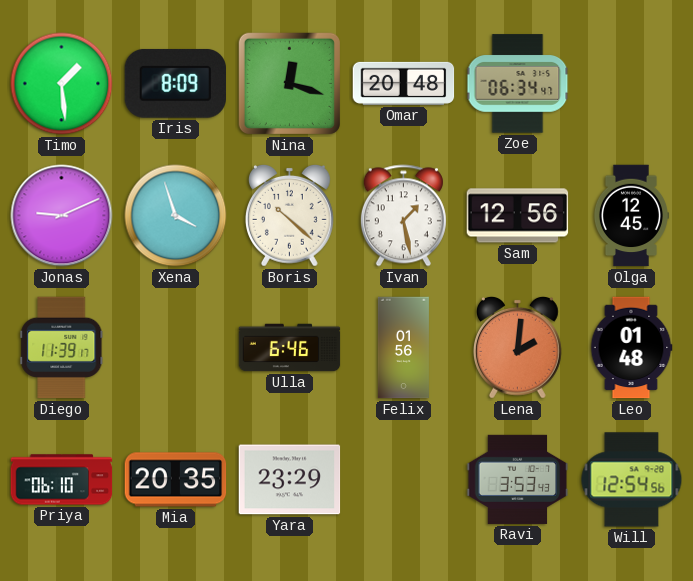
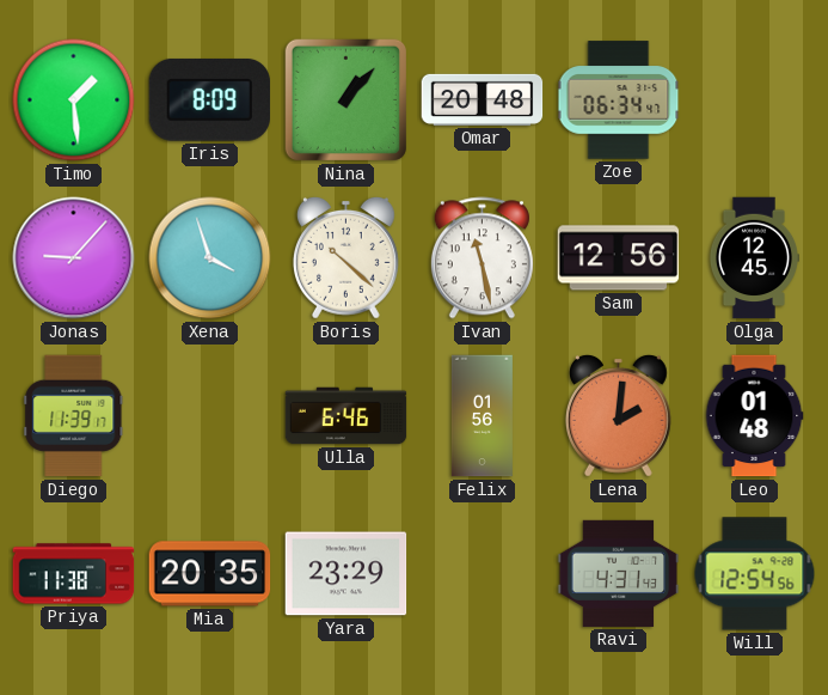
Nina: 12:18 -> 1:07 (345, 99)
Jonas: 9:11 -> 9:07 (74, 258)
Ivan: 1:28 -> 11:28 (482, 258)
Priya: 06:10 -> 11:38 (74, 574)
Ravi: 3:53 -> 4:31 (619, 573)
